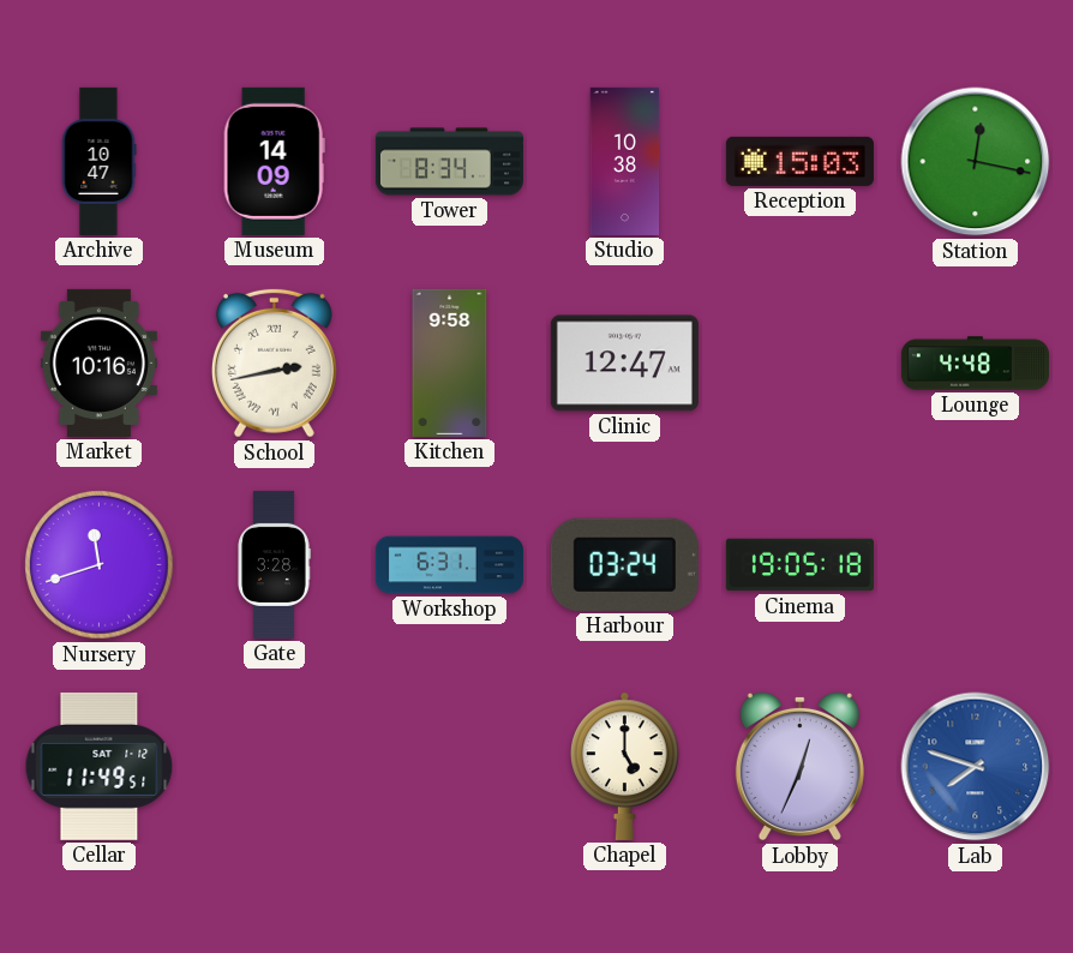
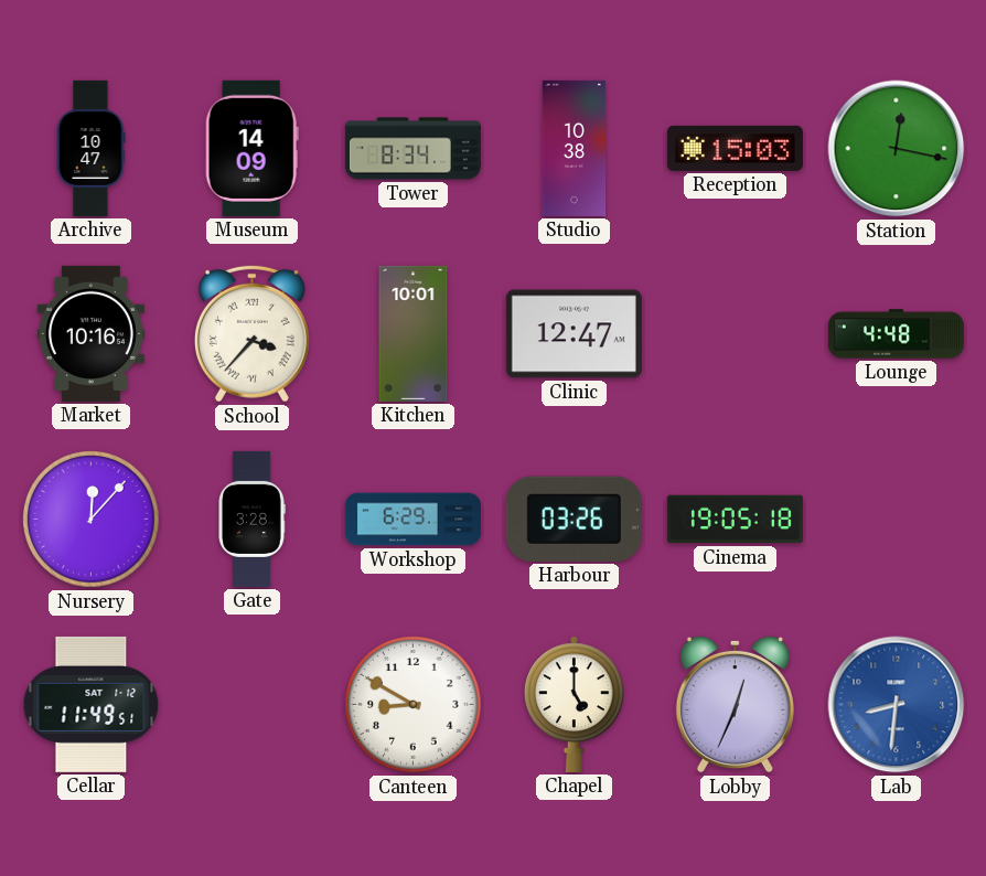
School: 2:43 -> 3:37 (251, 333)
Kitchen: 9:58 -> 10:01 (414, 333)
Nursery: 11:42 -> 12:07 (92, 520)
Workshop: 6:31 -> 6:29 (412, 520)
Harbour: 03:24 -> 03:26 (574, 519)
Canteen: none -> 8:50 (414, 705)
Lab: 7:48 -> 8:31 (897, 705)
